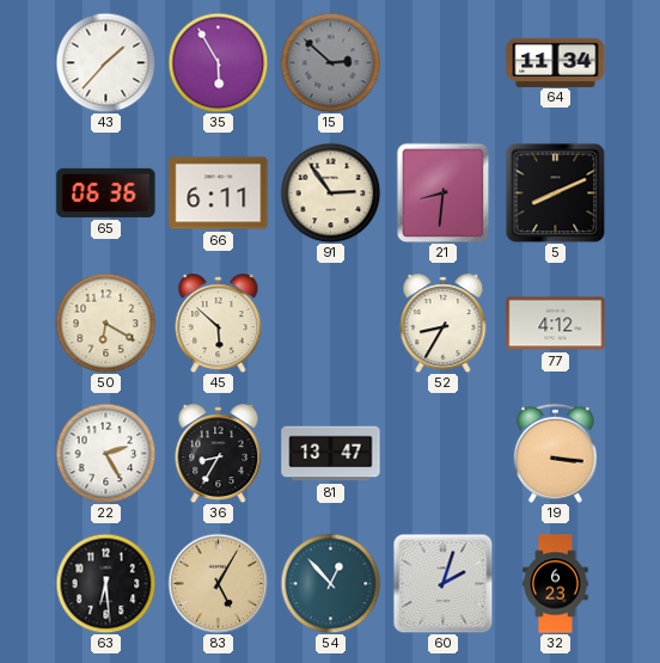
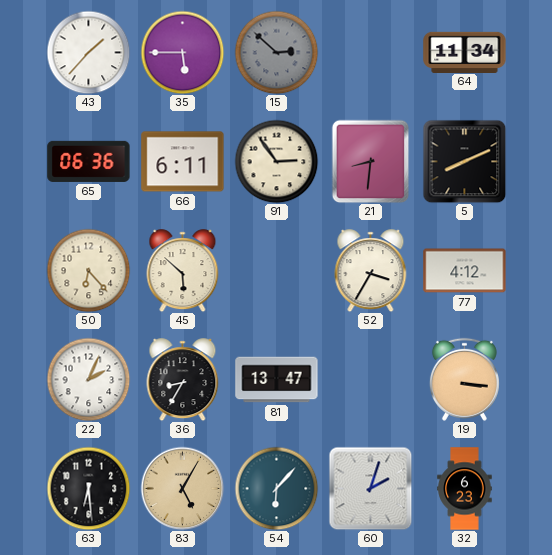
35: 5:55 -> 5:45 (182, 52)
50: 6:20 -> 6:23 (88, 270)
52: 8:35 -> 3:35 (371, 271)
22: 2:25 -> 2:04 (88, 379)
54: 12:53 -> 6:07 (276, 488)
